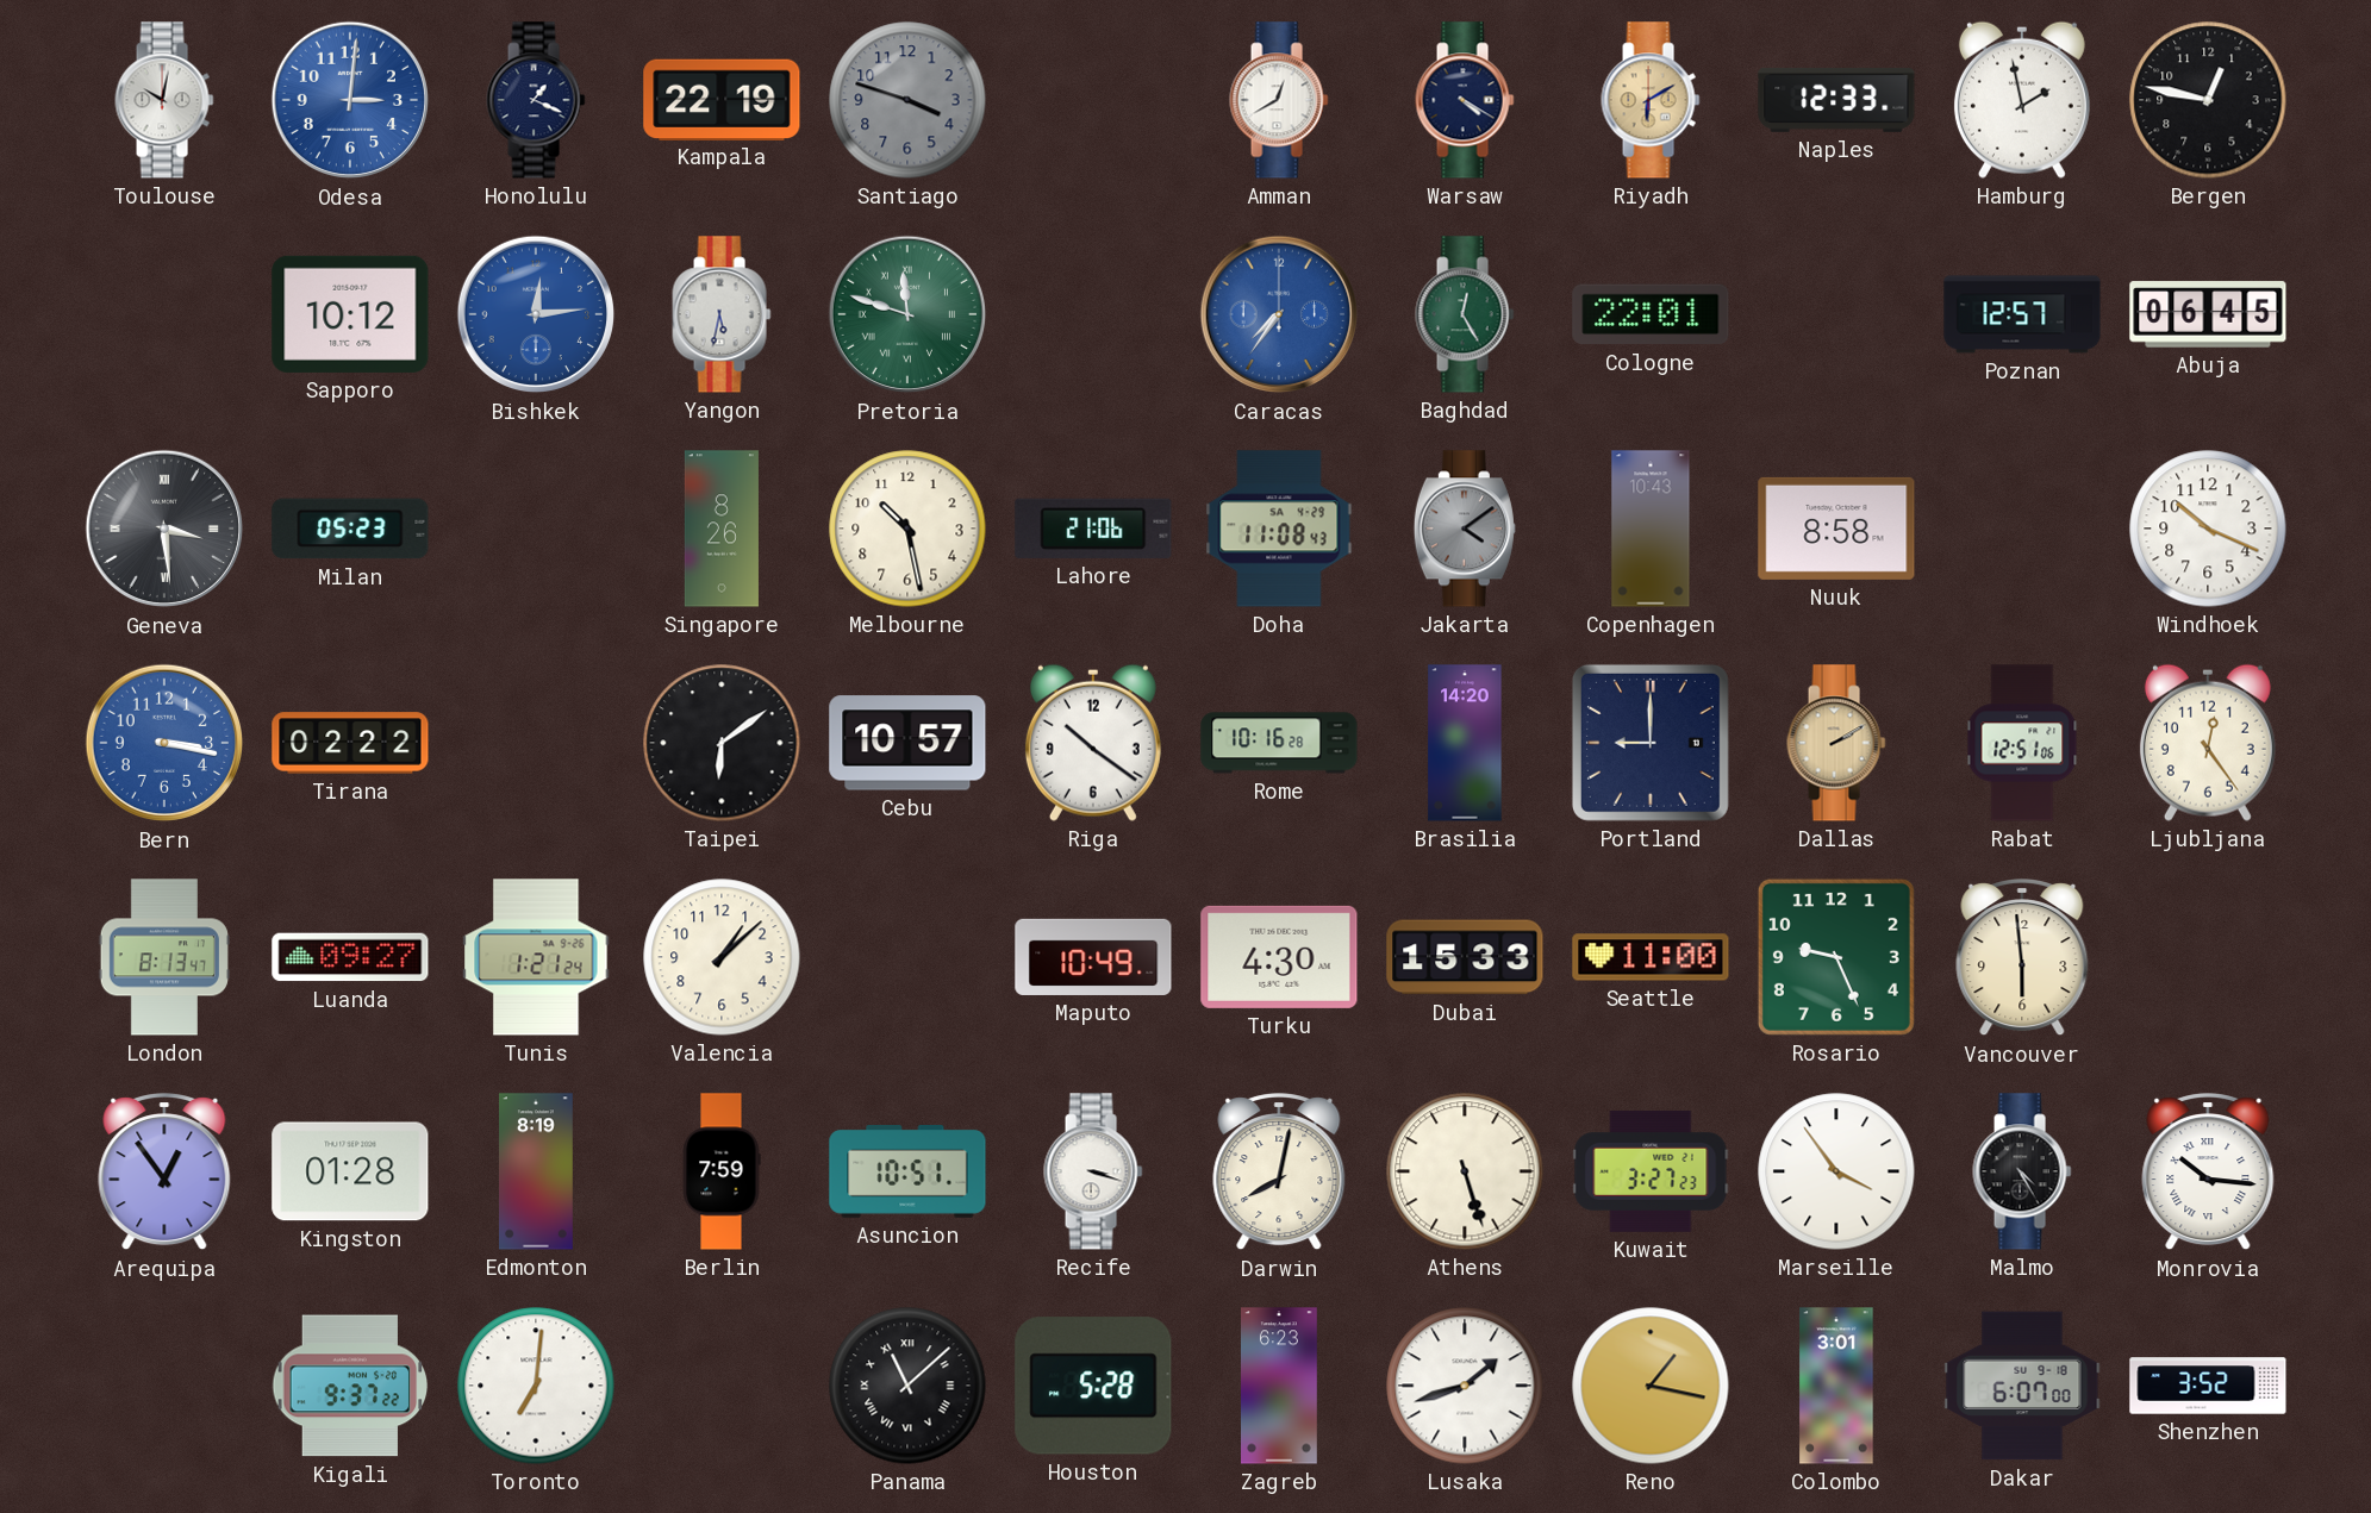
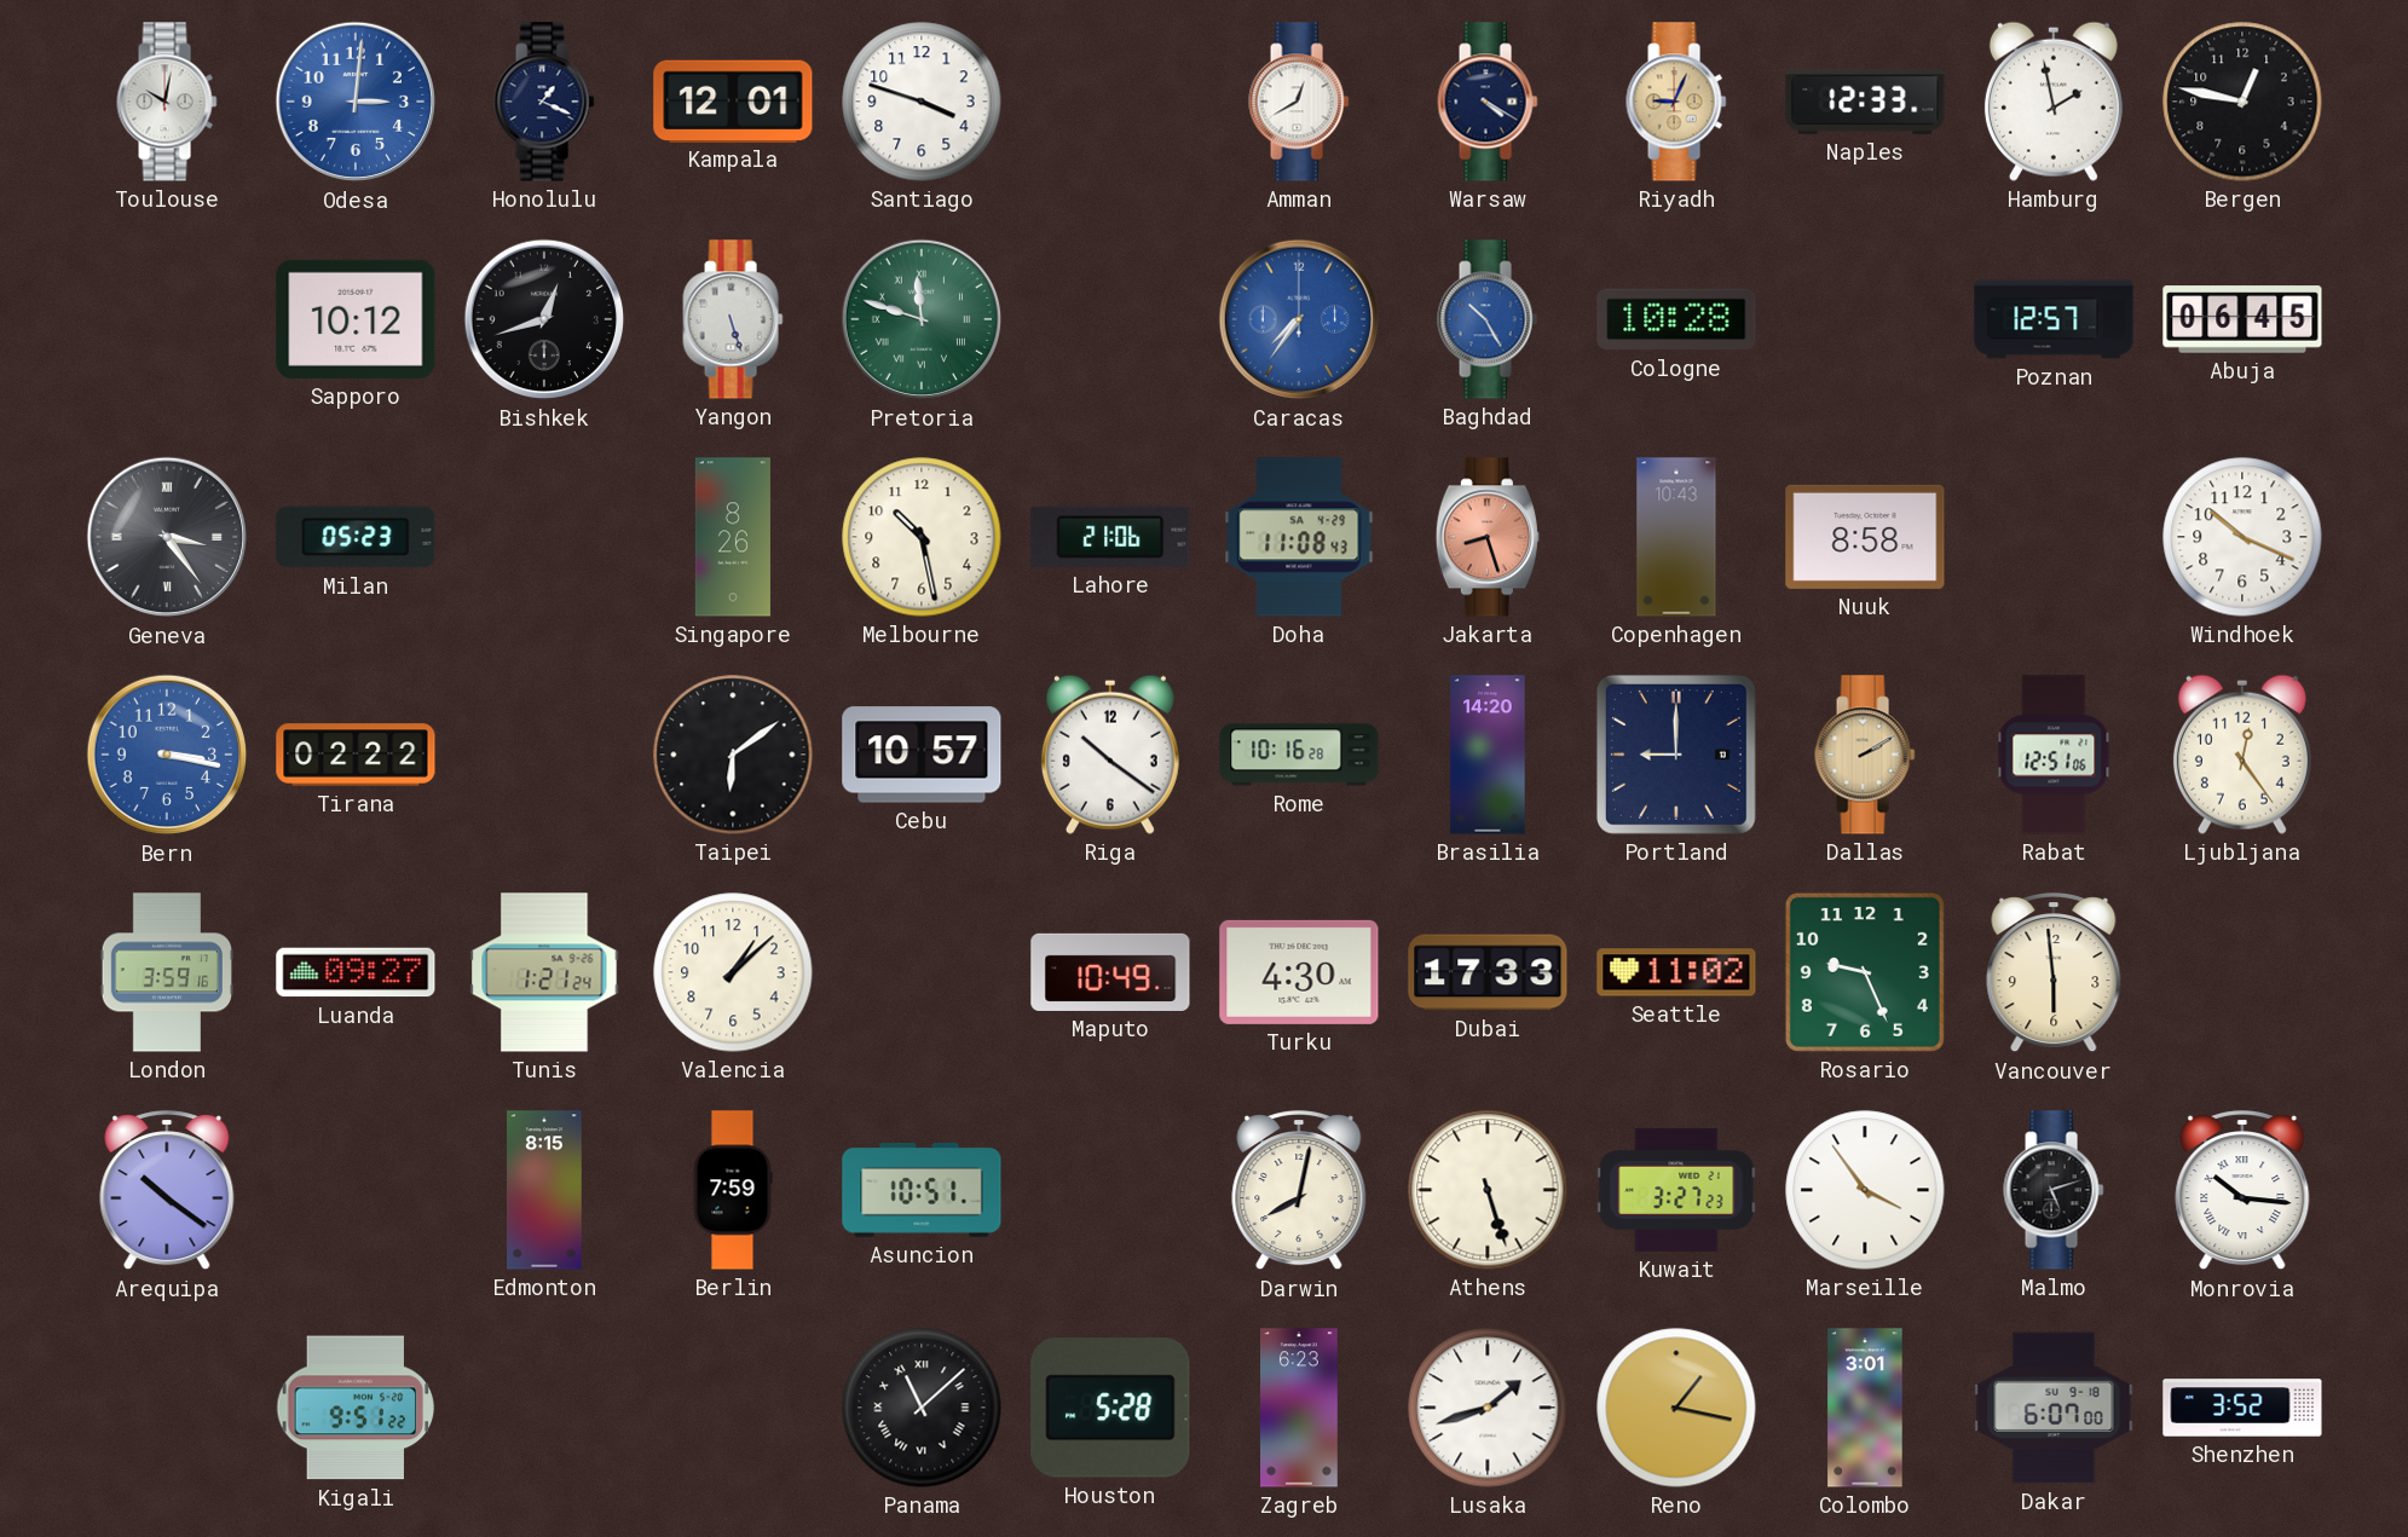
Kampala: 22:19 -> 12:01 (733, 100)
Santiago dial: grey -> white (922, 102)
Riyadh: 6:10 -> 9:04 (1676, 102)
Bishkek: 12:14 -> 12:42 (544, 319)
Bishkek dial: blue -> black (544, 319)
Yangon: 5:32 -> 5:27 (733, 319)
Baghdad: 12:25 -> 10:25 (1488, 319)
Baghdad dial: green -> blue (1488, 319)
Cologne: 22:01 -> 10:28 (1676, 319)
Geneva: 3:29 -> 3:24 (167, 537)
Jakarta: 4:09 -> 8:27 (1488, 537)
Jakarta dial: grey -> salmon (1488, 537)
London: 8:13 -> 3:59 (167, 972)
Dubai: 15:33 -> 17:33 (1488, 972)
Seattle: 11:00 -> 11:02 (1676, 972)
Arequipa: 12:54 -> 10:21 (167, 1191)
Kingston: 01:28 -> none (350, 1171)
Edmonton: 8:19 -> 8:15 (545, 1190)
Recife: 3:18 -> none (1093, 1171)
Malmo: 4:25 -> 5:12 (2054, 1190)
Kigali: 9:37 -> 9:51 (356, 1408)
Toronto: 7:01 -> none (536, 1386)
